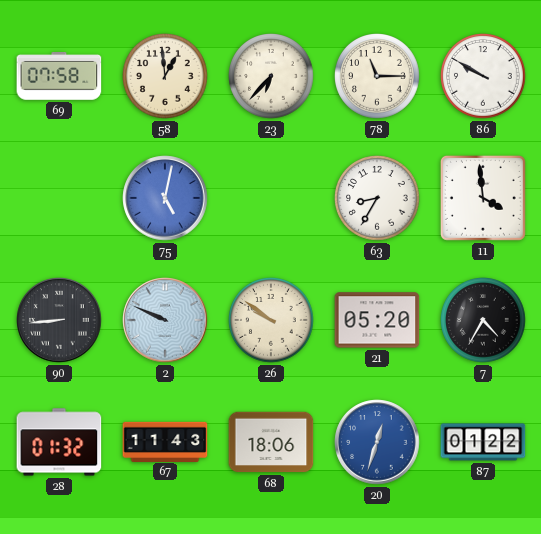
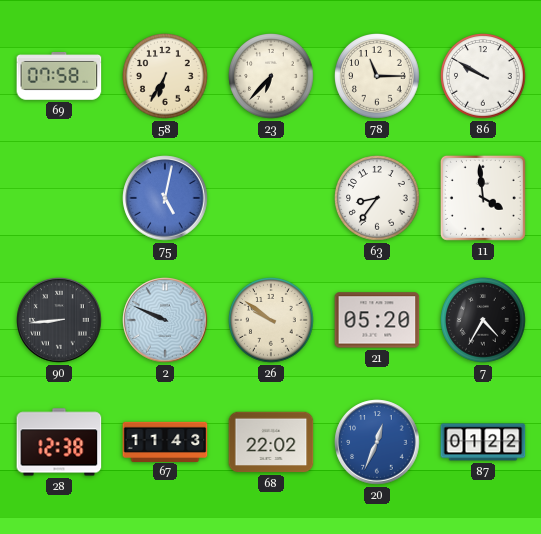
58: 12:59 -> 6:35 (165, 76)
63: 8:35 -> 8:36 (377, 198)
28: 01:32 -> 12:38 (59, 442)
68: 18:06 -> 22:02 (271, 442)
20: 12:33 -> 12:34 (377, 442)
